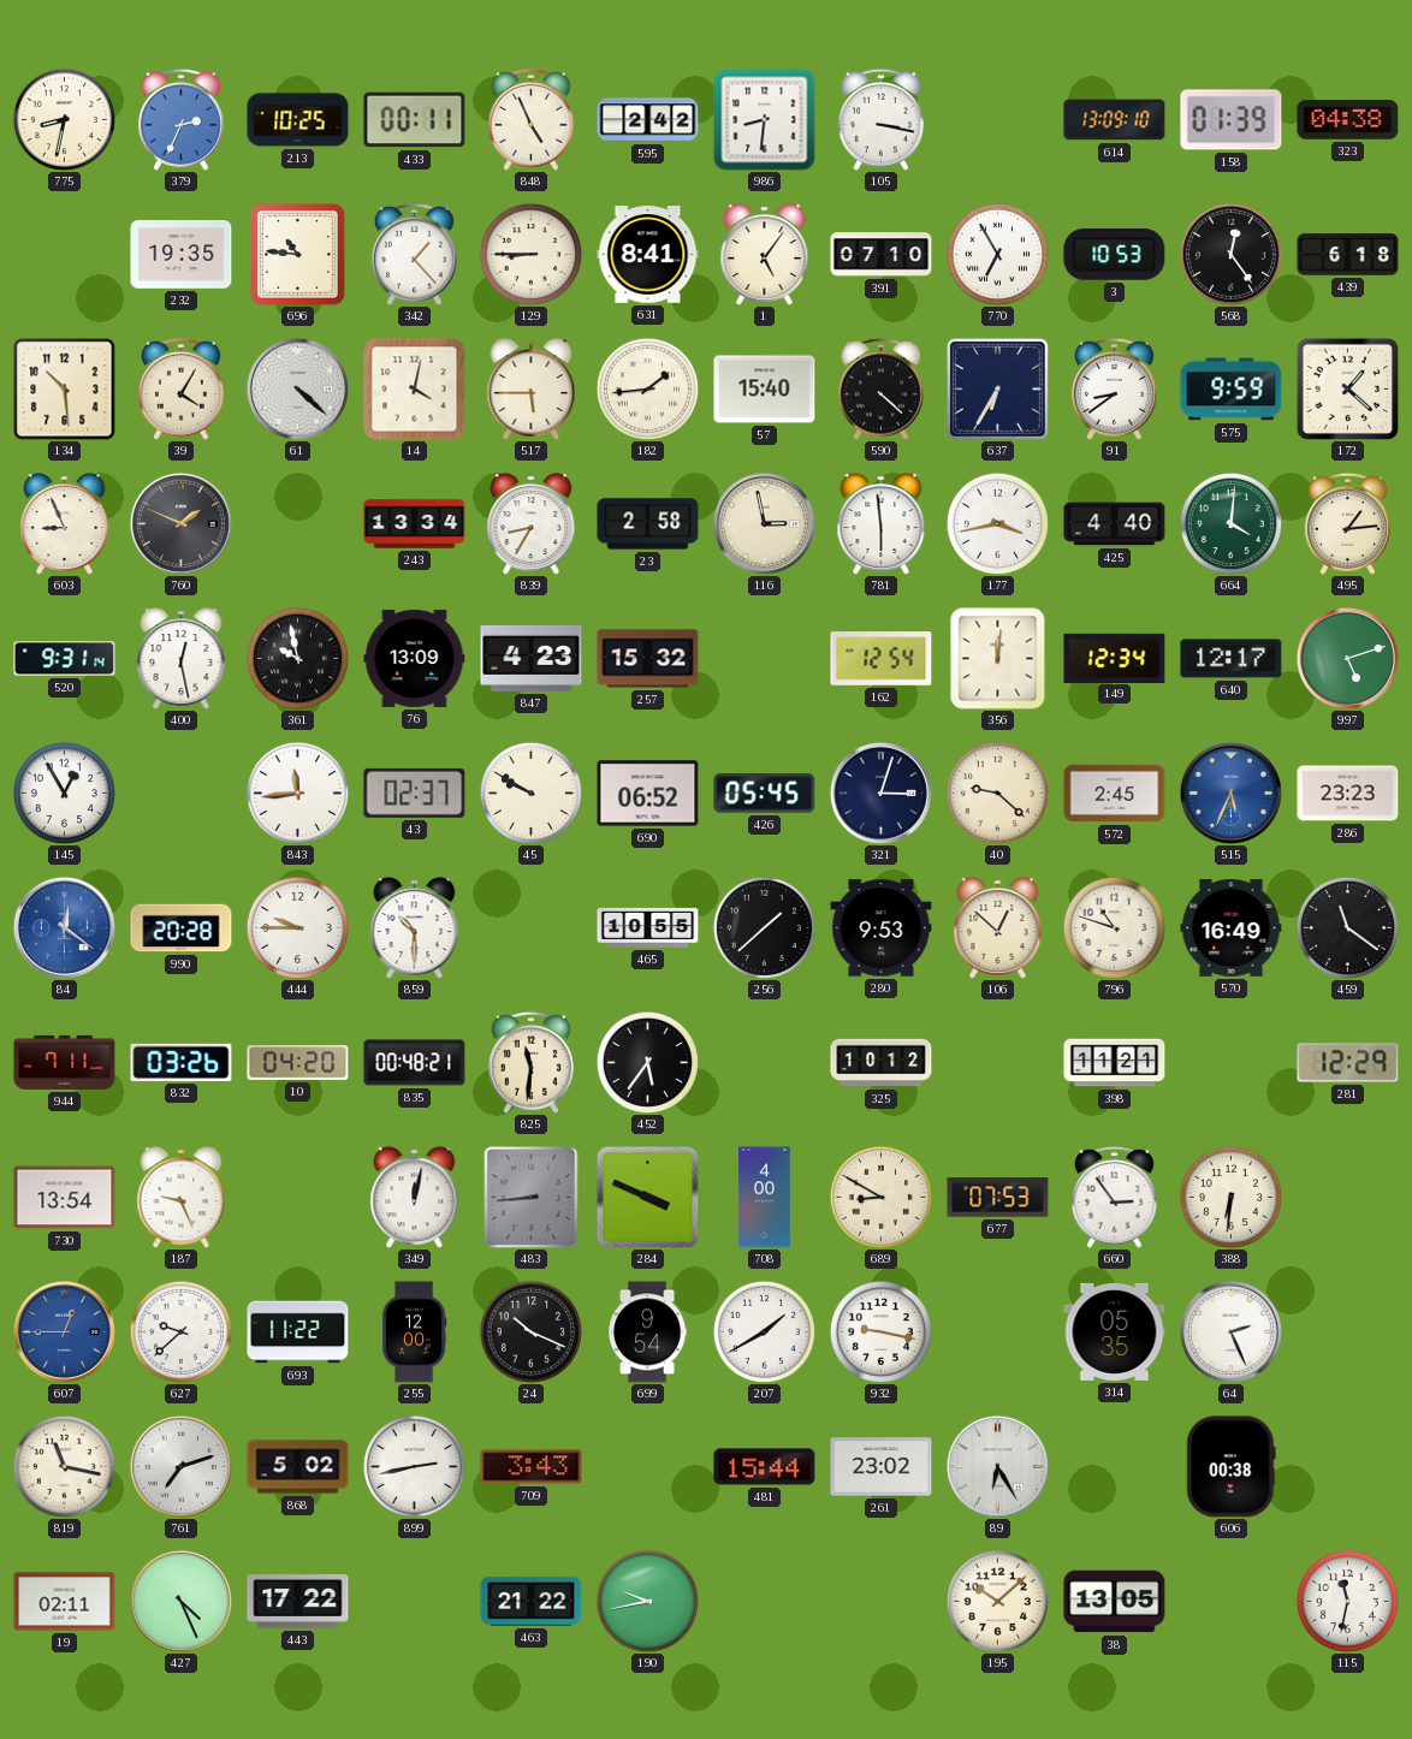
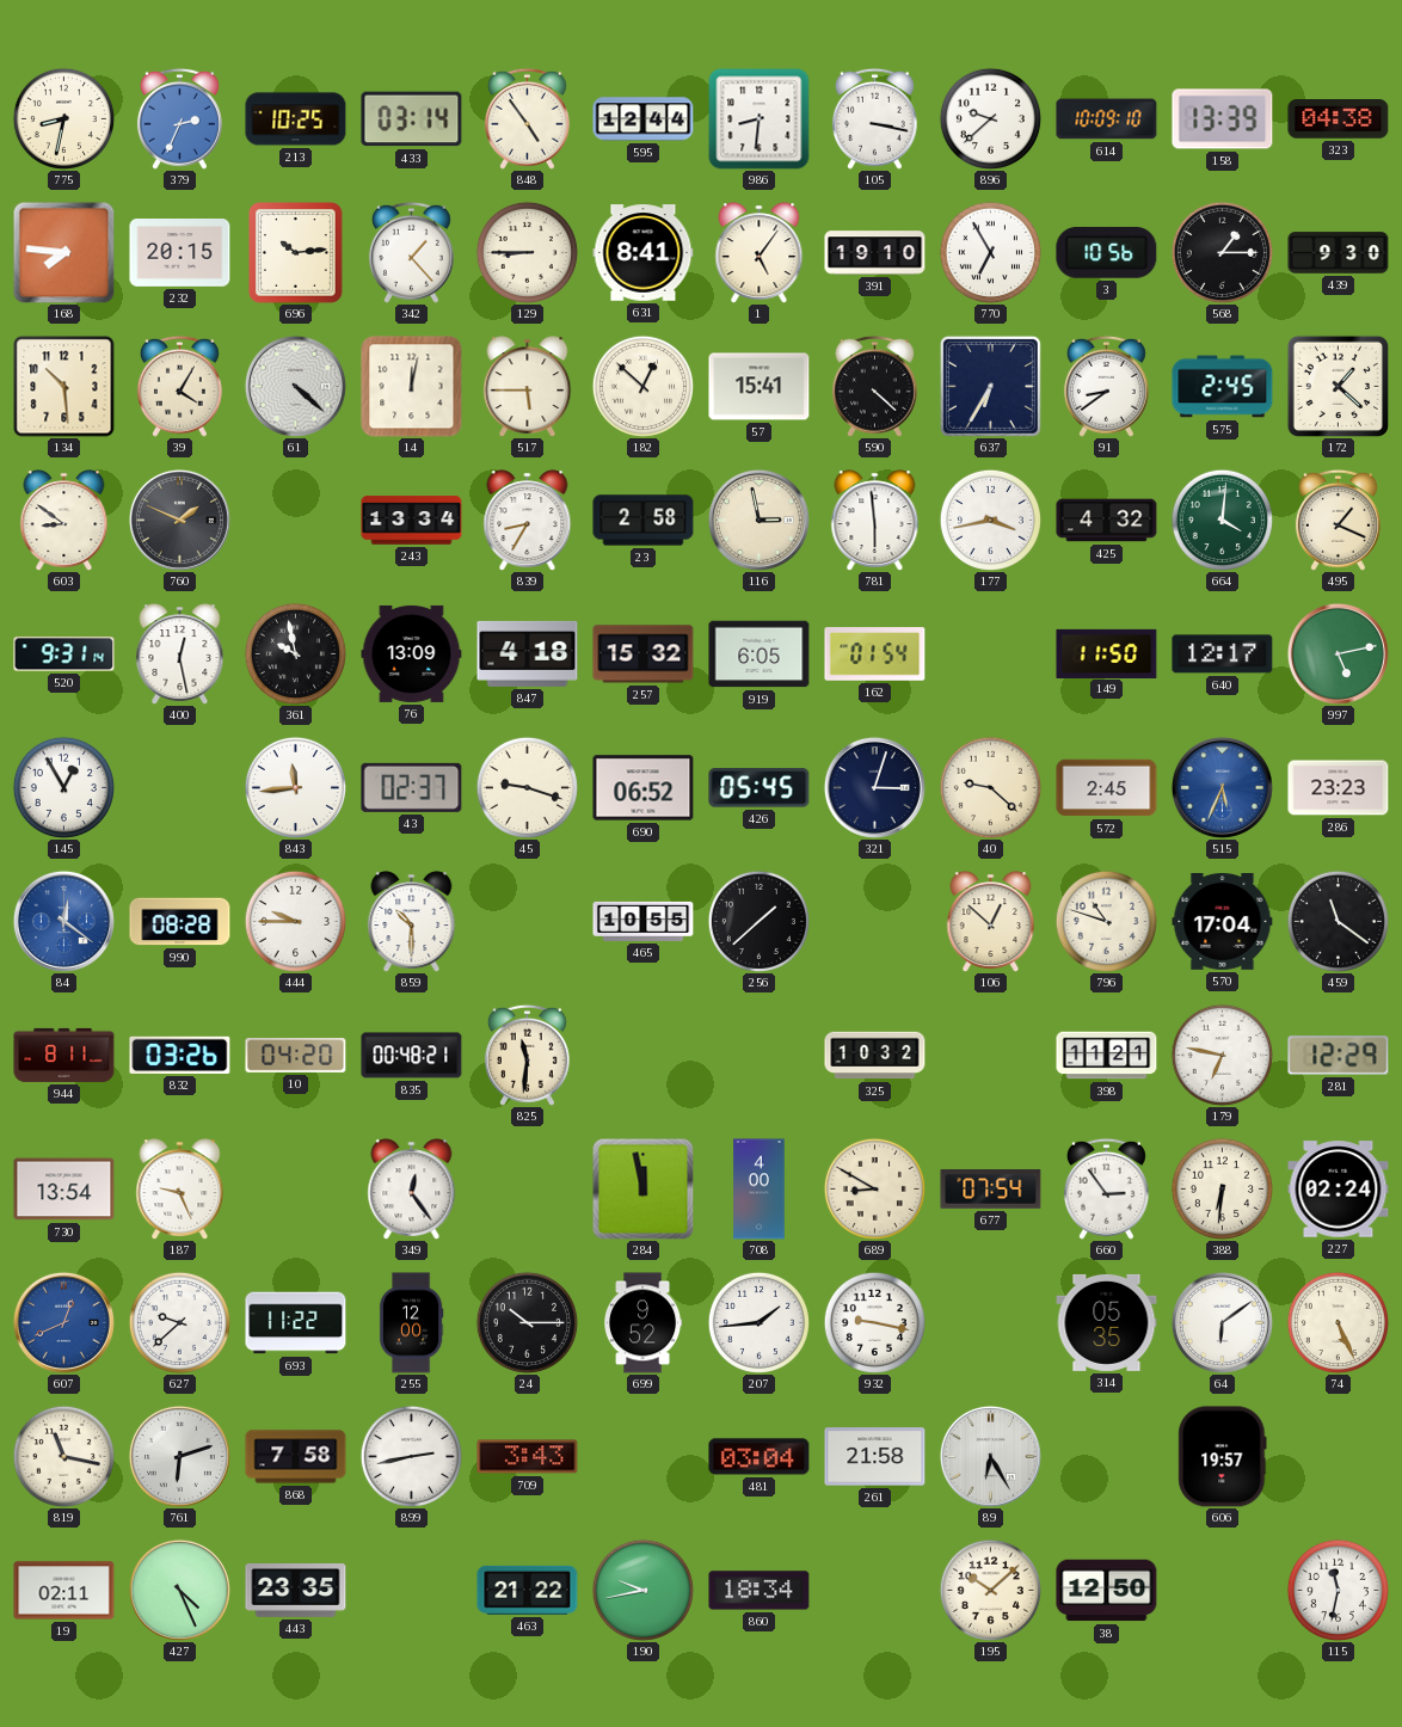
433: 00:11 -> 03:14 (412, 119)
848: 4:56 -> 4:54 (527, 118)
595: 2:42 -> 12:44 (644, 119)
896: none -> 9:38 (990, 118)
614: 13:09 -> 10:09 (1107, 119)
158: 01:39 -> 13:39 (1223, 119)
168: none -> 7:46 (63, 252)
232: 19:35 -> 20:15 (180, 253)
696: 10:46 -> 10:14 (296, 253)
391: 07:10 -> 19:10 (875, 253)
3: 10:53 -> 10:56 (1107, 252)
568: 12:24 -> 1:15 (1222, 252)
439: 6:18 -> 9:30 (1339, 253)
14: 4:02 -> 12:02 (412, 387)
182: 1:44 -> 12:52 (642, 386)
57: 15:40 -> 15:41 (760, 387)
575: 9:59 -> 2:45 (1223, 387)
603: 8:56 -> 8:51 (64, 520)
425: 4:40 -> 4:32 (1107, 521)
495: 1:14 -> 1:19 (1338, 520)
847: 4:23 -> 4:18 (528, 653)
919: none -> 6:05 (760, 654)
162: 12:54 -> 01:54 (875, 654)
356: 12:01 -> none (998, 659)
149: 12:34 -> 11:50 (1107, 653)
997: 5:12 -> 5:13 (1338, 653)
45: 9:50 -> 9:18 (527, 787)
990: 20:28 -> 08:28 (180, 922)
280: 9:53 -> none (882, 928)
570: 16:49 -> 17:04 (1223, 922)
944: 7:11 -> 8:11 (64, 1055)
452: 5:36 -> none (647, 1062)
325: 10:12 -> 10:32 (875, 1056)
179: none -> 6:47 (1222, 1055)
349: 12:02 -> 12:24 (412, 1188)
483: 8:44 -> none (532, 1197)
284: 3:49 -> 11:58 (642, 1188)
677: 07:53 -> 07:54 (991, 1190)
227: none -> 02:24 (1339, 1190)
607: 12:45 -> 12:41 (63, 1322)
24: 10:19 -> 10:15 (527, 1322)
699: 9:54 -> 9:52 (644, 1323)
207: 1:40 -> 1:44 (758, 1322)
64: 2:26 -> 6:09 (1222, 1322)
74: none -> 5:26 (1338, 1322)
761: 7:12 -> 6:12 (179, 1456)
868: 5:02 -> 7:58 (296, 1457)
481: 15:44 -> 03:04 (760, 1457)
261: 23:02 -> 21:58 (875, 1457)
606: 00:38 -> 19:57 (1223, 1457)
443: 17:22 -> 23:35 (296, 1591)
860: none -> 18:34 (760, 1591)
38: 13:05 -> 12:50 (1107, 1591)
